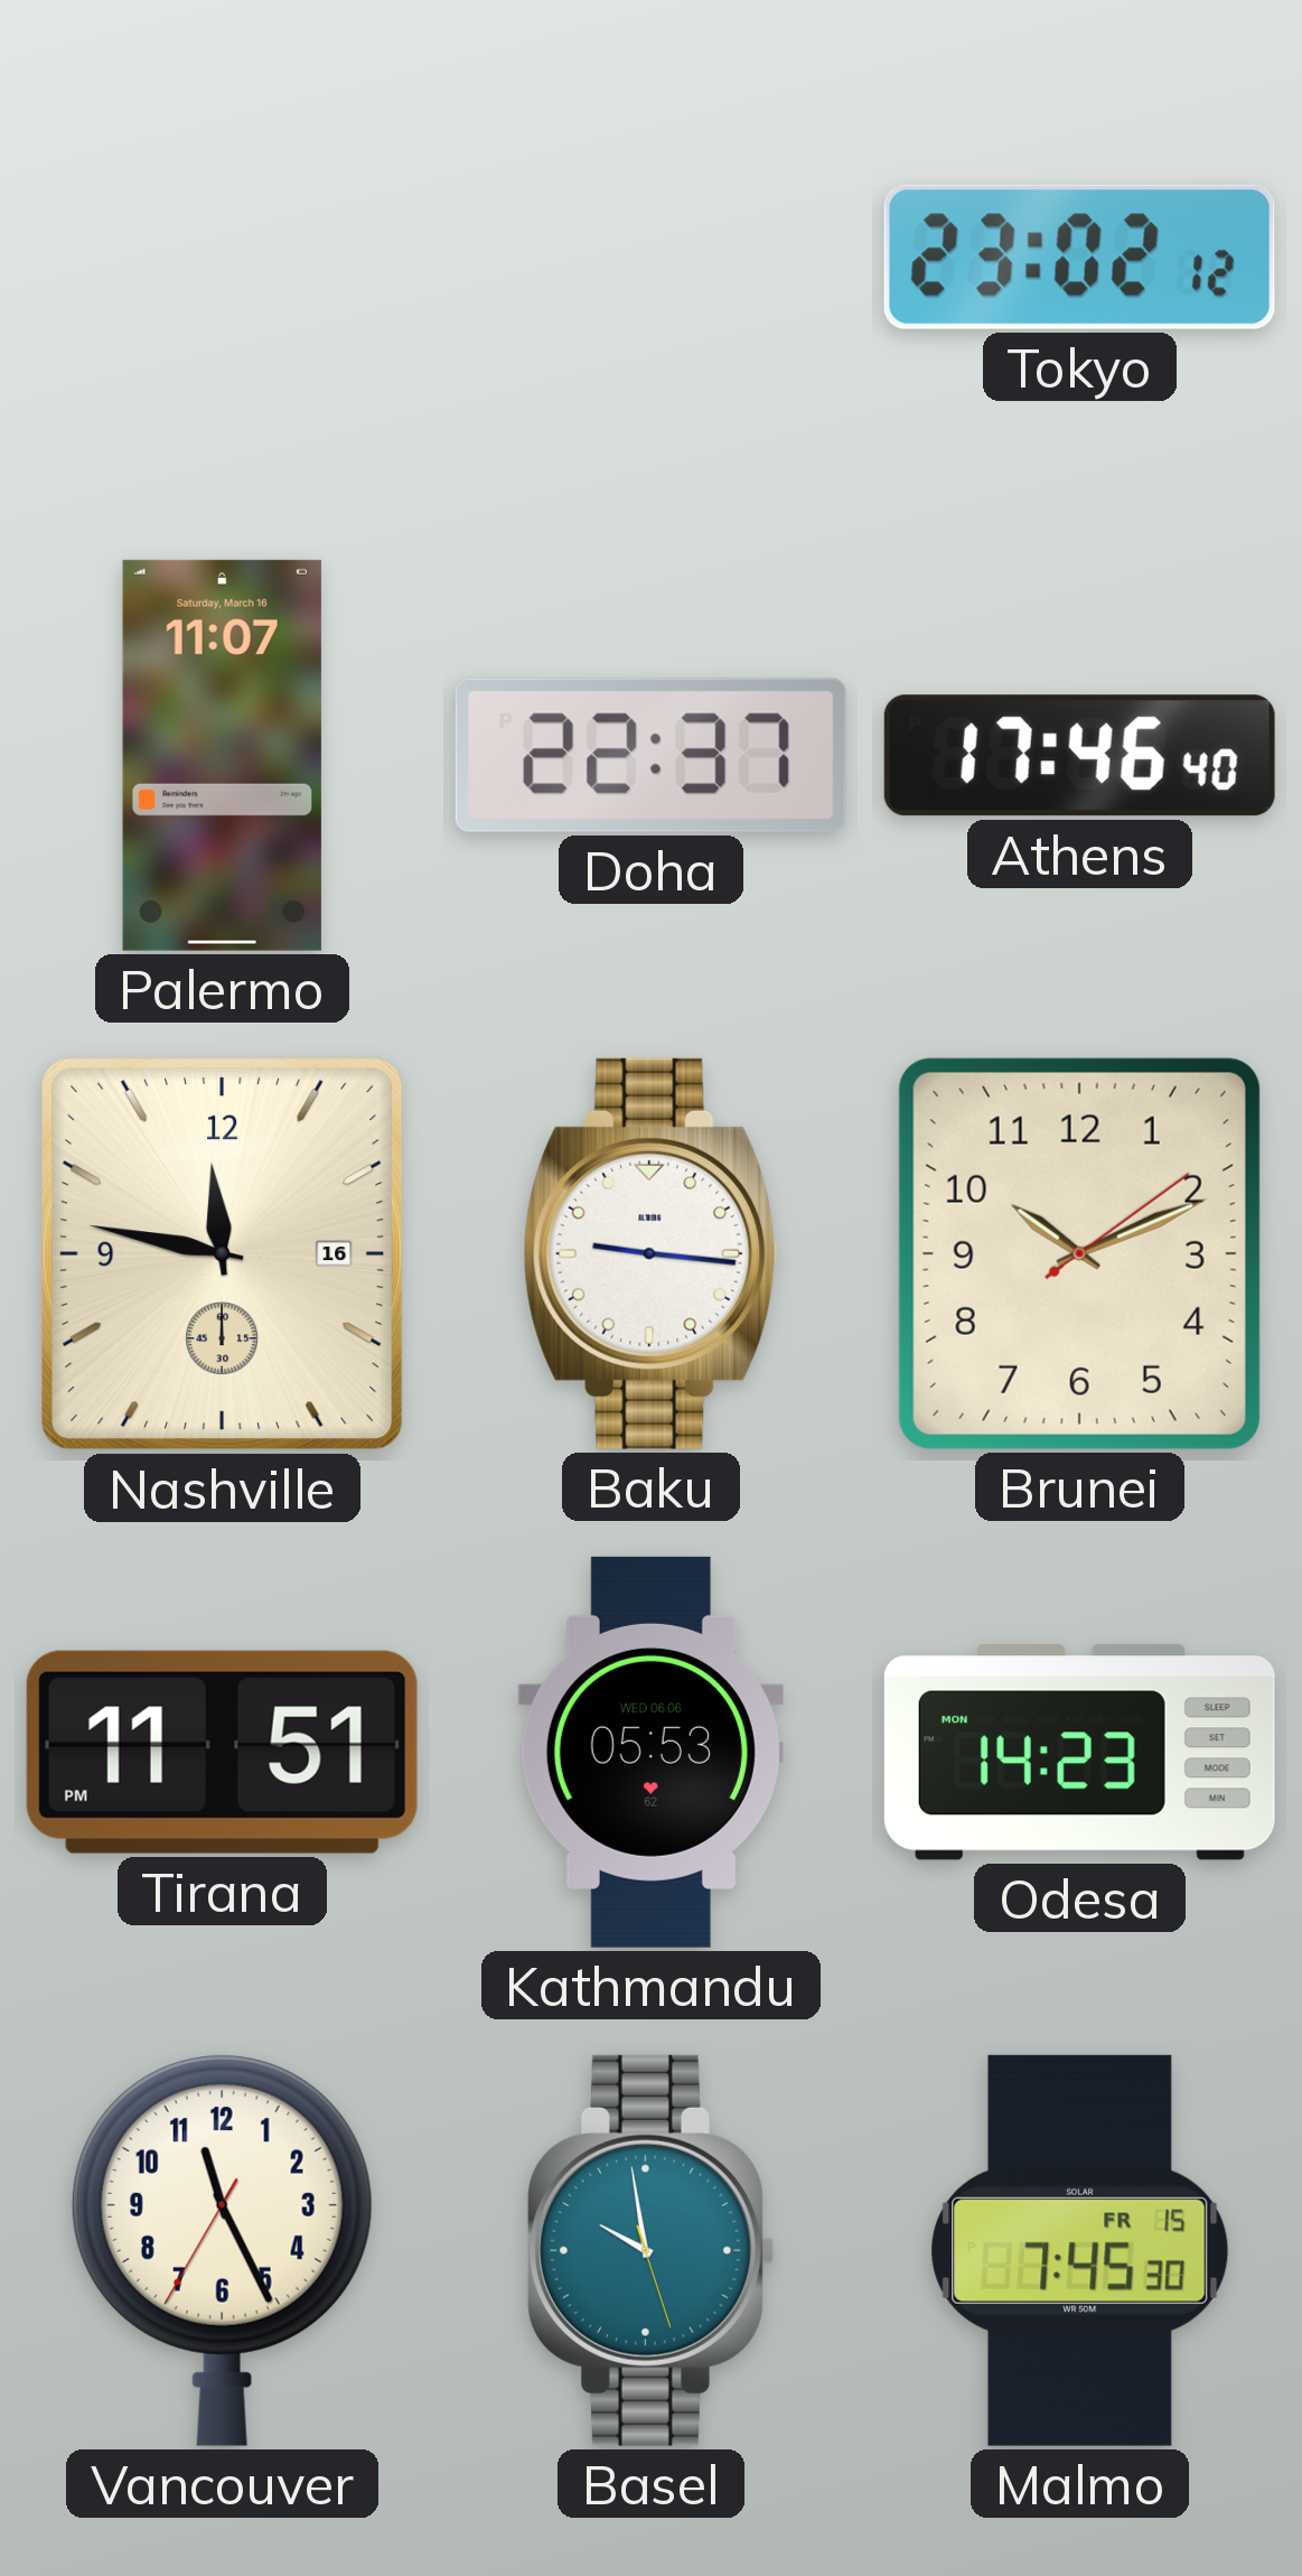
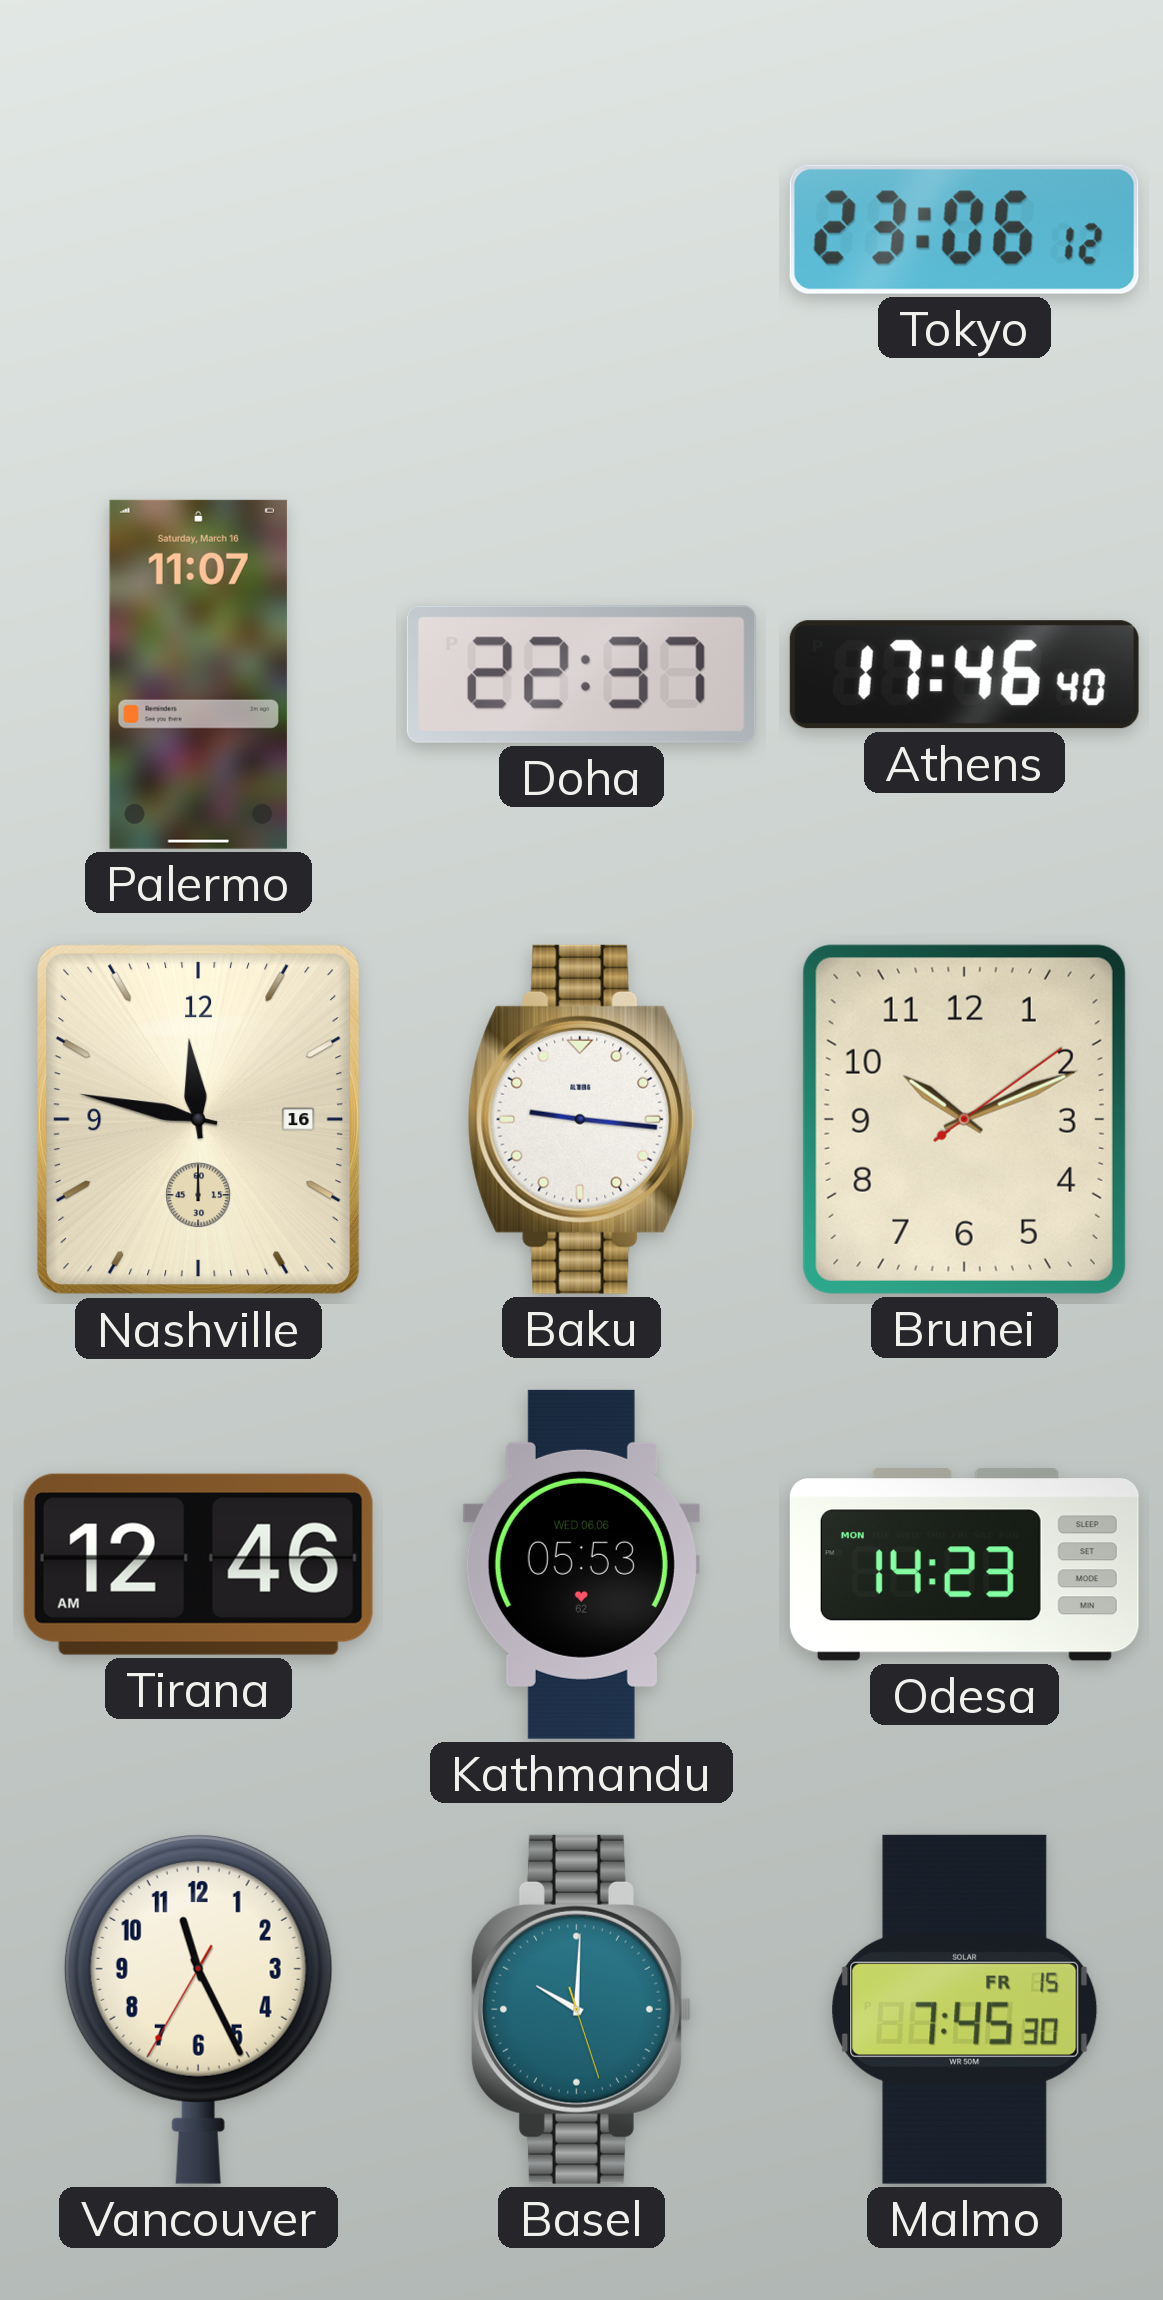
Tokyo: 23:02 -> 23:06 (964, 229)
Tirana: 11:51 -> 12:46 (198, 1564)
Basel: 9:58 -> 10:00 (581, 2009)
